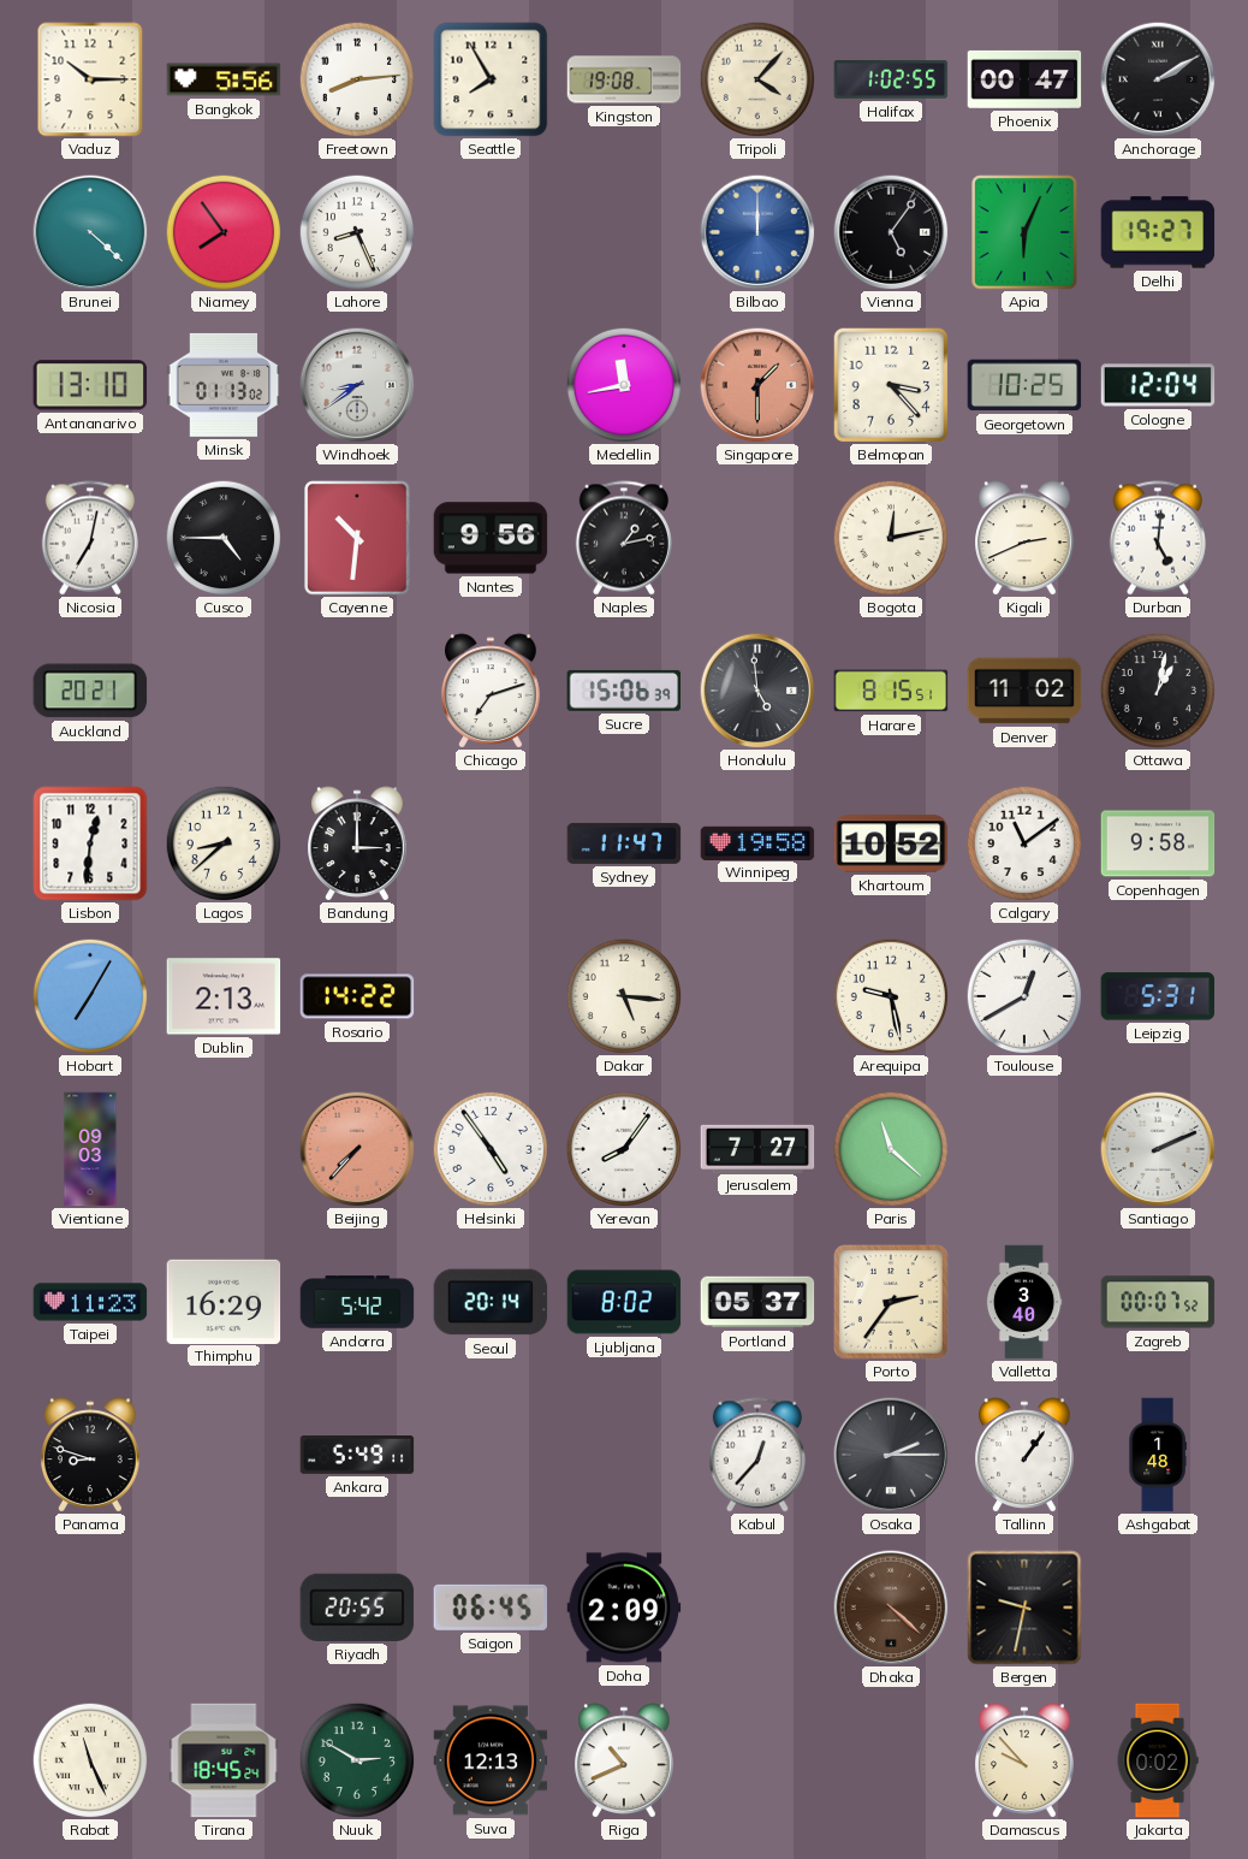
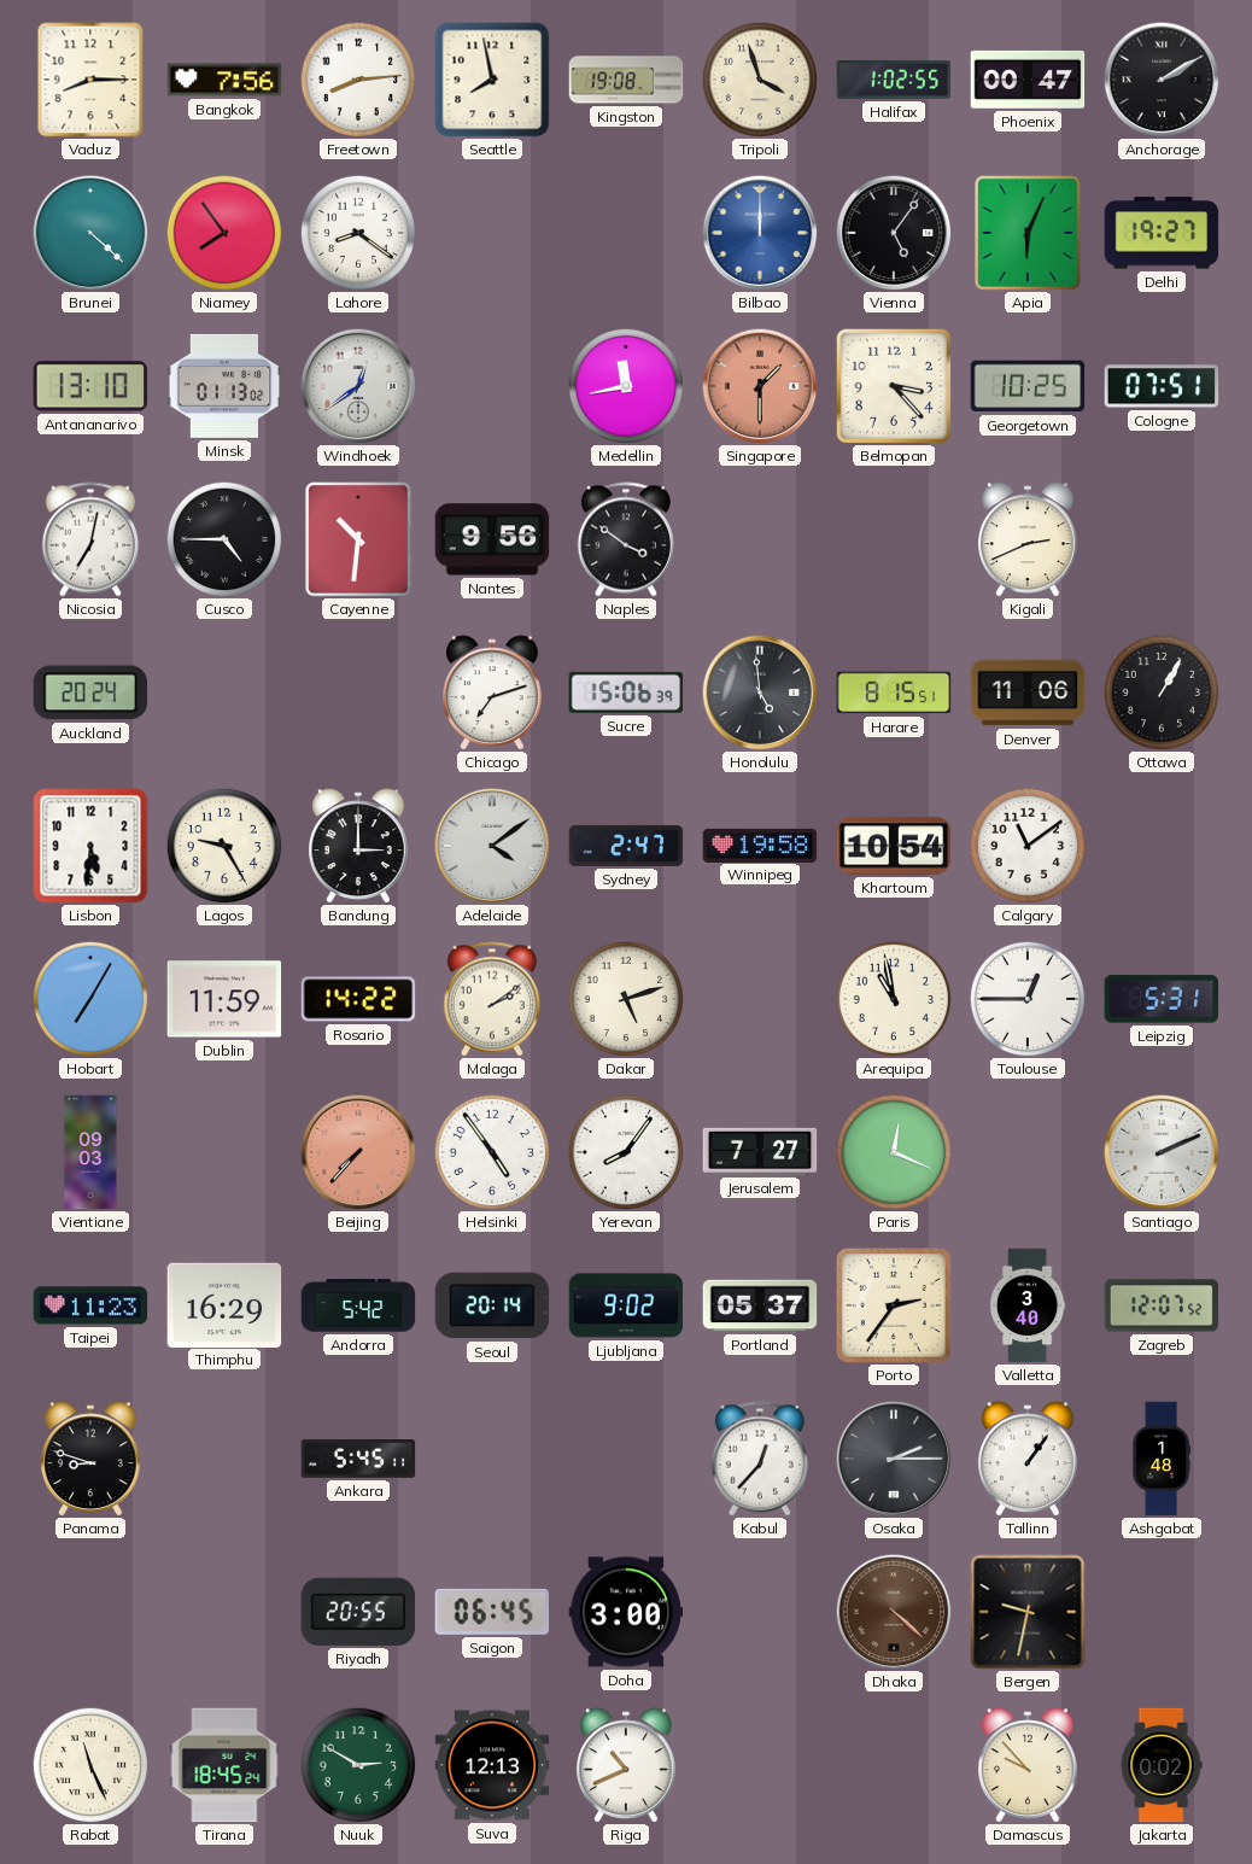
Vaduz: 10:15 -> 8:15 (90, 80)
Bangkok: 5:56 -> 7:56 (224, 80)
Seattle: 7:55 -> 7:58 (492, 80)
Tripoli: 4:07 -> 3:57 (760, 80)
Lahore: 8:26 -> 8:21 (358, 233)
Windhoek: 8:39 -> 12:39 (358, 386)
Cologne: 12:04 -> 07:51 (1162, 386)
Naples: 1:13 -> 3:51 (626, 539)
Bogota: 12:13 -> none (891, 538)
Durban: 5:01 -> none (1158, 538)
Auckland: 20:21 -> 20:24 (90, 693)
Denver: 11:02 -> 11:06 (1028, 693)
Ottawa: 1:02 -> 1:05 (1162, 693)
Lisbon: 12:31 -> 5:31 (90, 846)
Lagos: 8:38 -> 9:25 (224, 846)
Adelaide: none -> 4:09 (492, 846)
Sydney: 11:47 -> 2:47 (626, 846)
Khartoum: 10:52 -> 10:54 (894, 846)
Copenhagen: 9:58 -> none (1158, 843)
Dublin: 2:13 -> 11:59 (224, 999)
Malaga: none -> 2:09 (492, 999)
Dakar: 5:16 -> 5:12 (626, 999)
Arequipa: 9:28 -> 10:58 (894, 999)
Toulouse: 12:40 -> 12:45 (1028, 999)
Paris: 11:22 -> 12:19 (894, 1152)
Ljubljana: 8:02 -> 9:02 (626, 1305)
Zagreb: 00:07 -> 12:07 (1162, 1305)
Ankara: 5:49 -> 5:45 (358, 1460)
Doha: 2:09 -> 3:00 (626, 1612)
